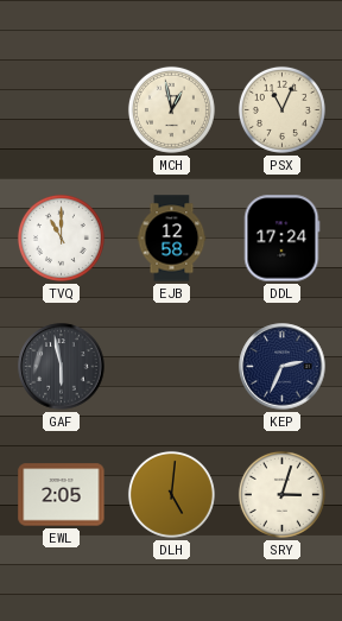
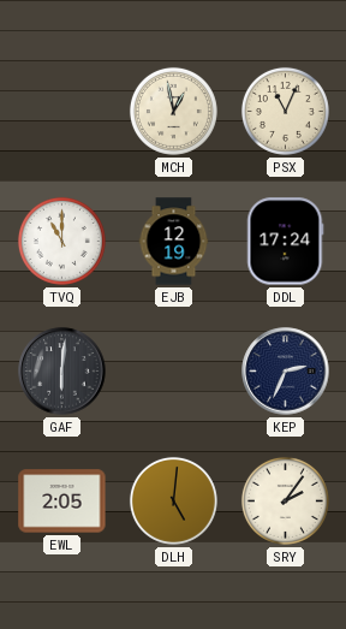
EJB: 12:58 -> 12:19 (174, 242)
GAF: 5:58 -> 6:01 (62, 372)
SRY: 3:03 -> 2:06 (285, 500)
